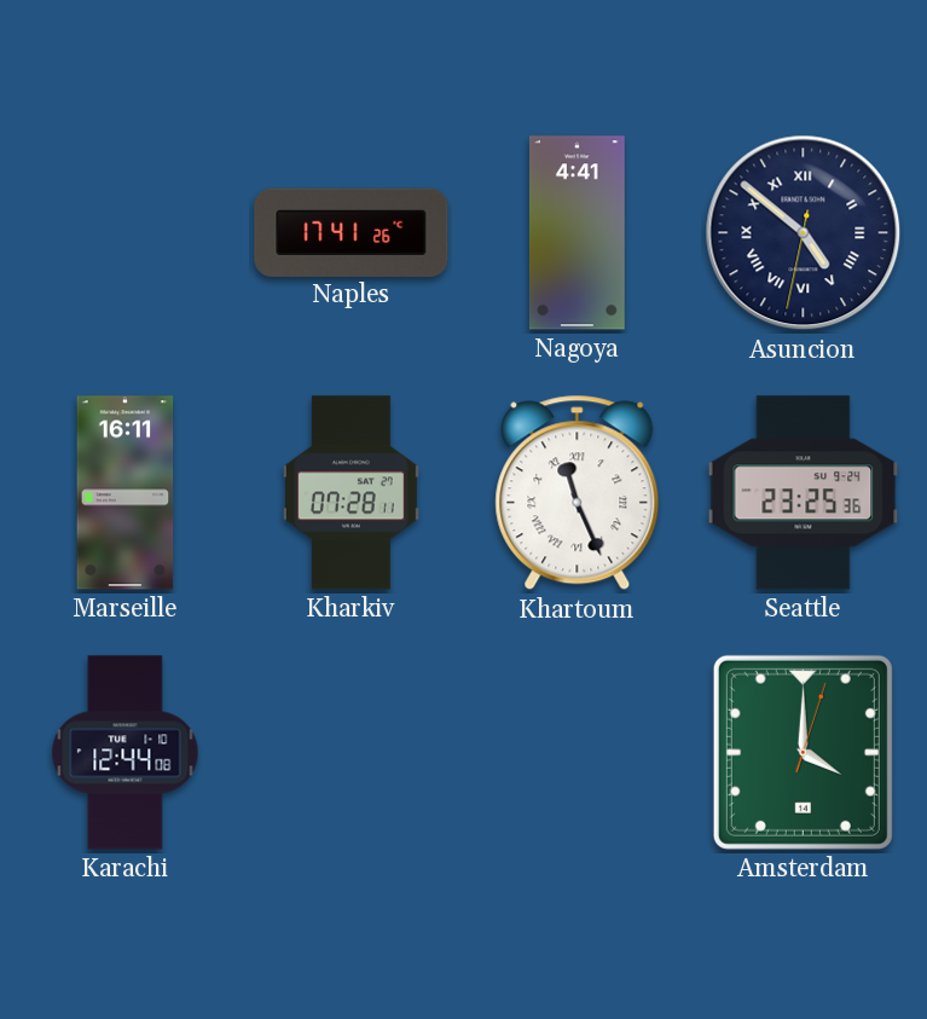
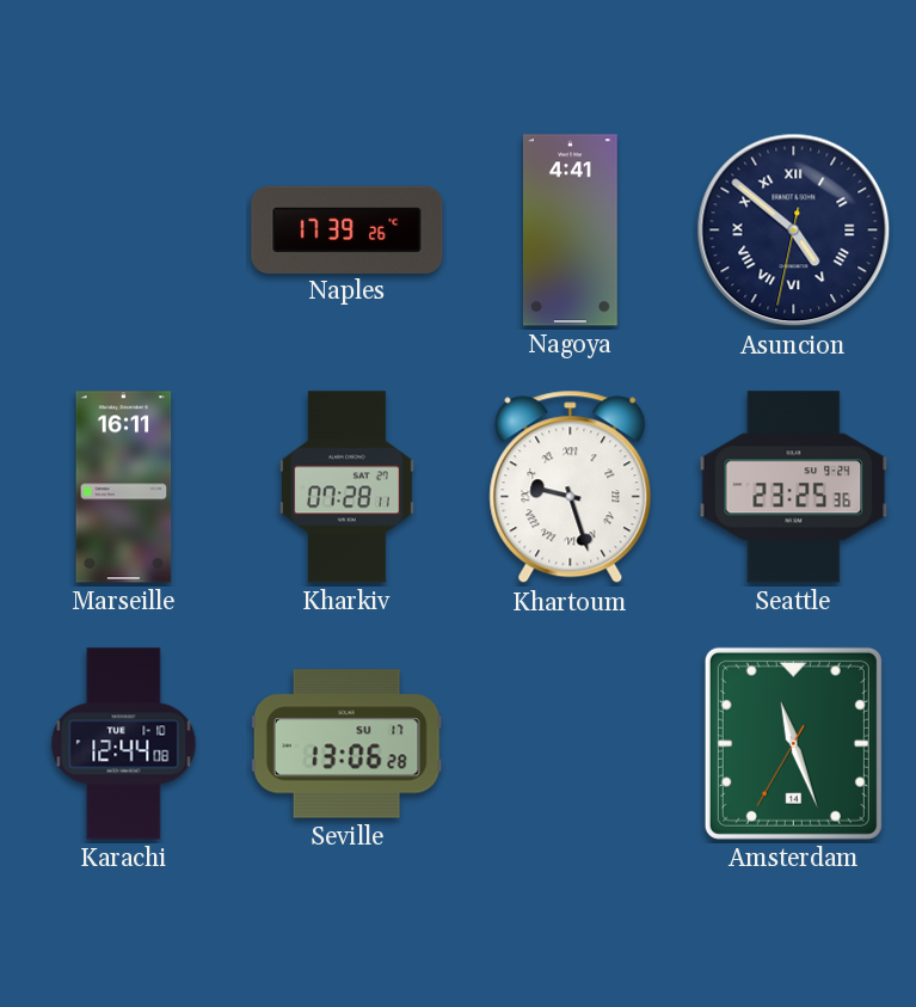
Naples: 17:41 -> 17:39 (348, 229)
Khartoum: 11:26 -> 9:27 (571, 487)
Seville: none -> 13:06 (346, 744)
Amsterdam: 4:00 -> 11:26 (793, 743)
